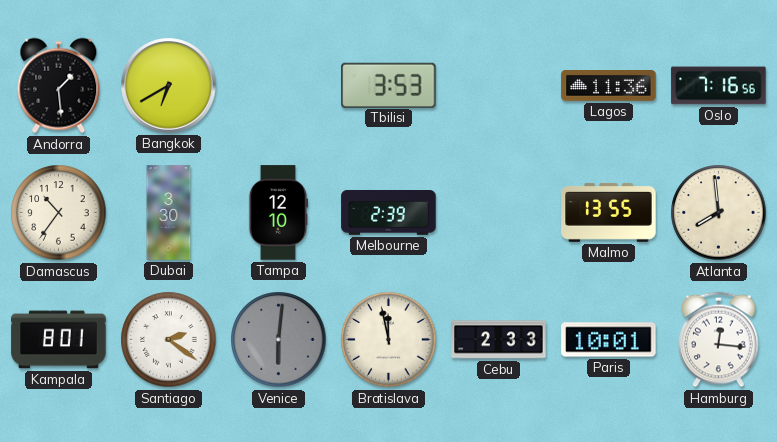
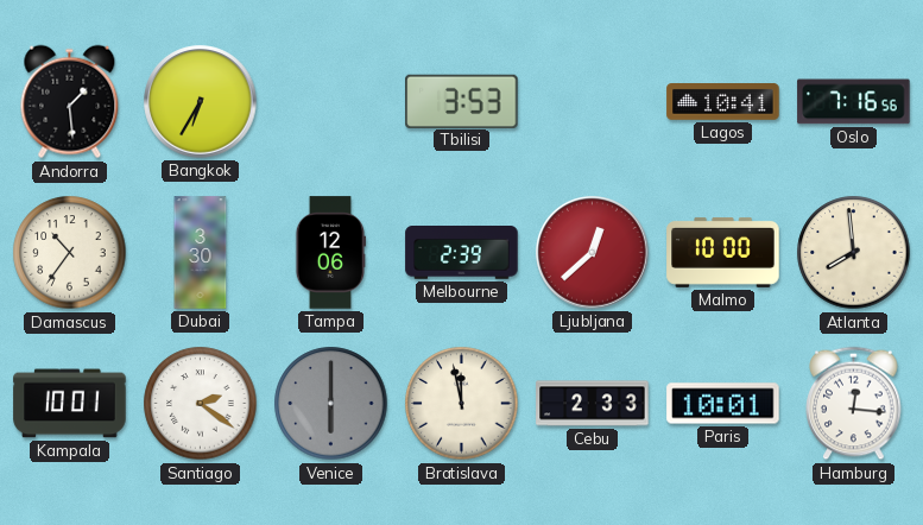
Bangkok: 6:40 -> 6:35 (201, 102)
Lagos: 11:36 -> 10:41 (723, 102)
Tampa: 12:10 -> 12:06 (329, 253)
Ljubljana: none -> 12:38 (593, 253)
Malmo: 13:55 -> 10:00 (723, 252)
Kampala: 8:01 -> 10:01 (70, 404)
Venice: 6:01 -> 6:00 (331, 404)
